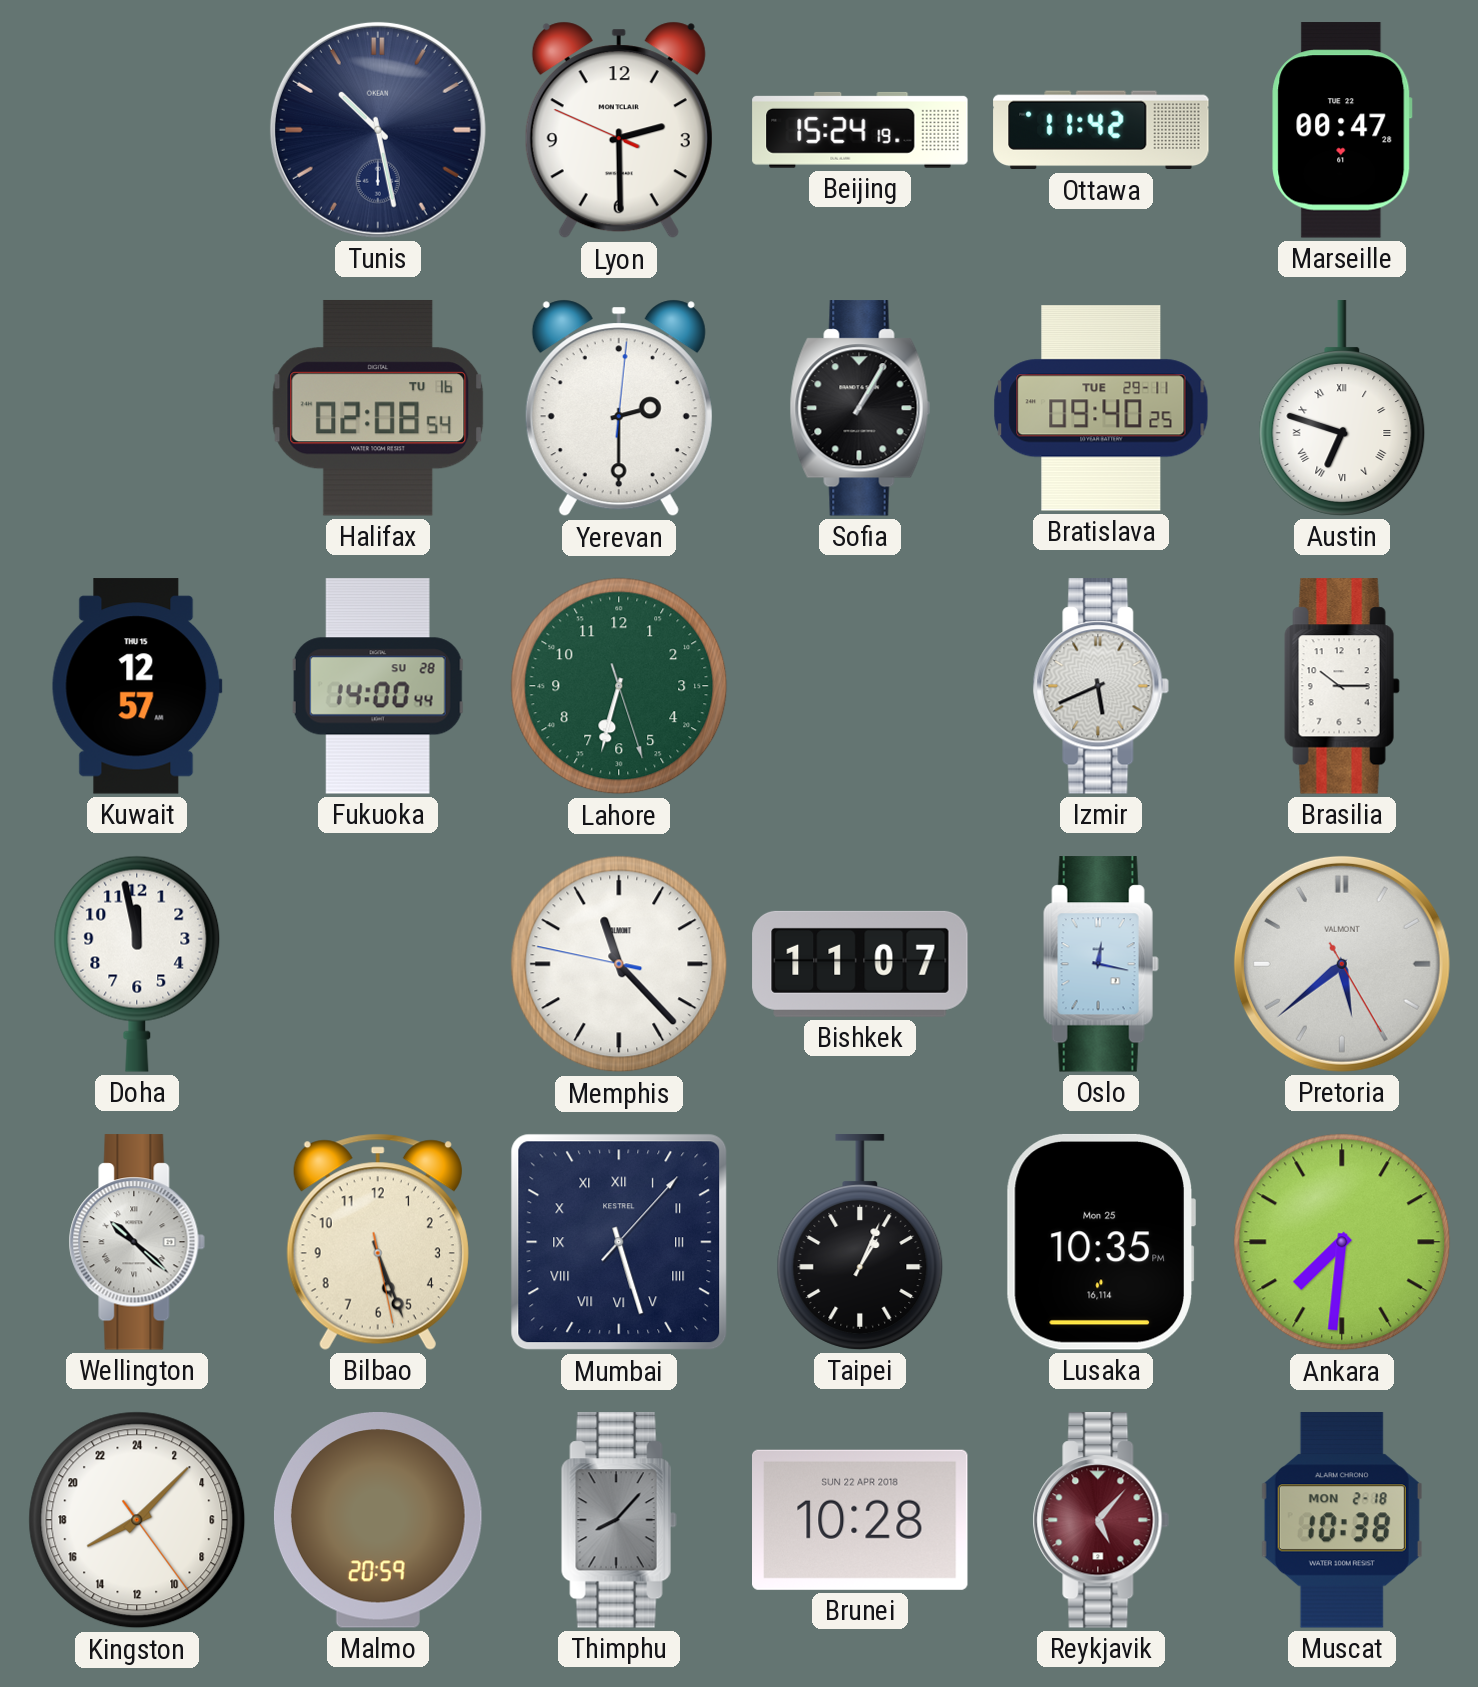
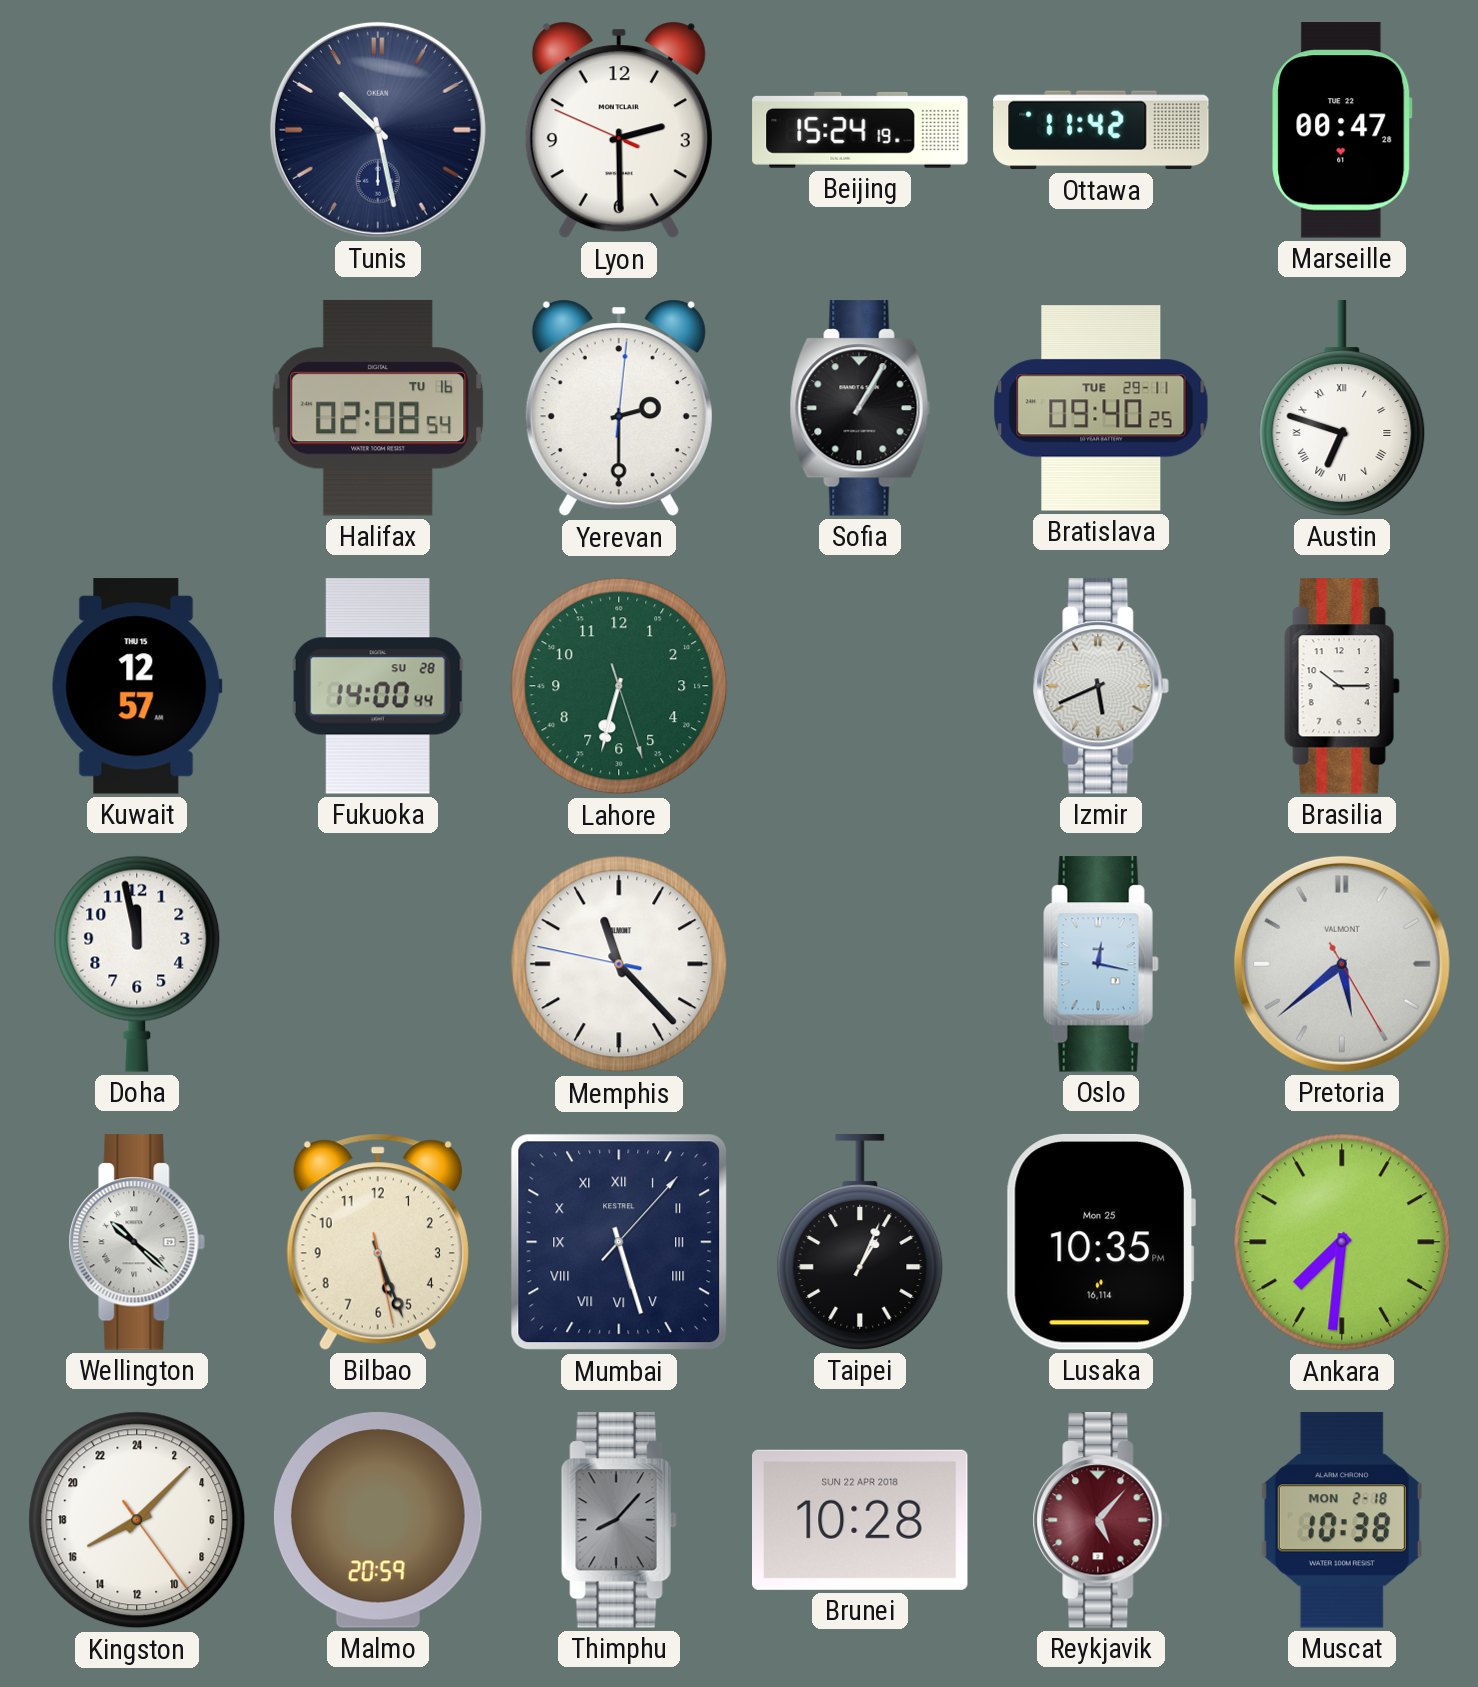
Bishkek: 11:07 -> none (860, 964)
